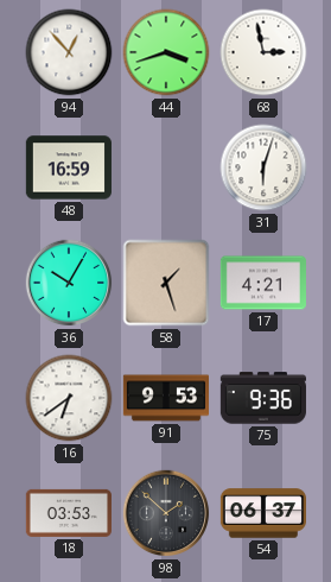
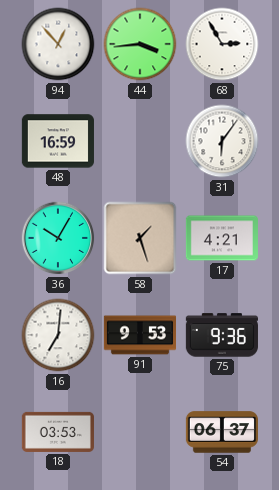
44: 3:42 -> 3:44 (140, 44)
68: 2:58 -> 2:55 (222, 44)
31: 6:03 -> 6:06 (222, 141)
16: 6:39 -> 7:01 (58, 335)
98: 1:52 -> none (166, 513)
